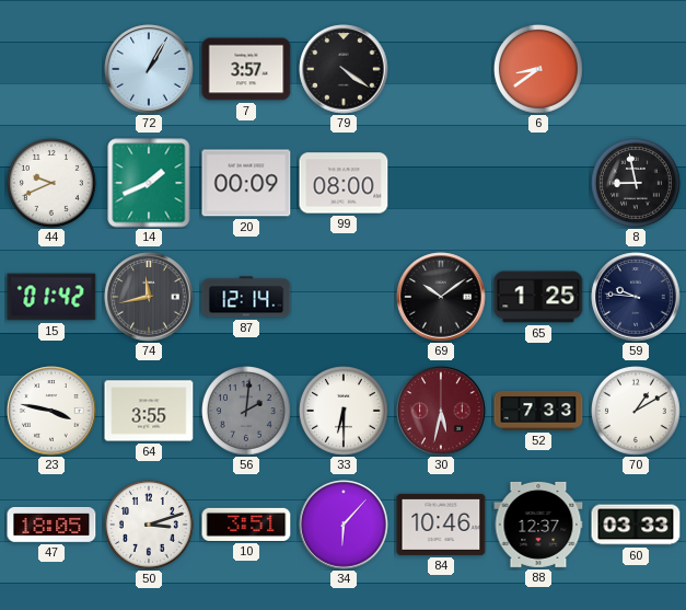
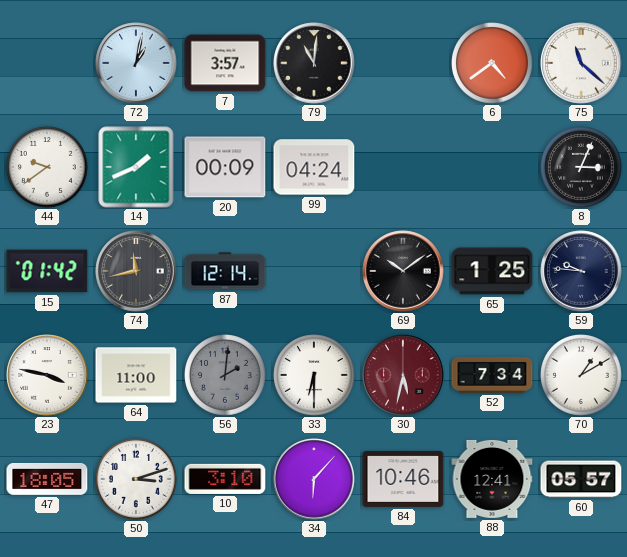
72: 1:05 -> 1:02 (136, 63)
79: 4:21 -> 11:01 (314, 63)
6: 8:39 -> 4:39 (493, 64)
75: none -> 11:22 (581, 63)
44: 9:41 -> 9:39 (48, 168)
99: 08:00 -> 04:24 (314, 167)
8: 8:58 -> 3:04 (582, 168)
64: 3:55 -> 11:00 (136, 375)
52: 7:33 -> 7:34 (492, 375)
10: 3:51 -> 3:10 (225, 479)
88: 12:37 -> 12:41 (492, 479)
60: 03:33 -> 05:57 (581, 479)
